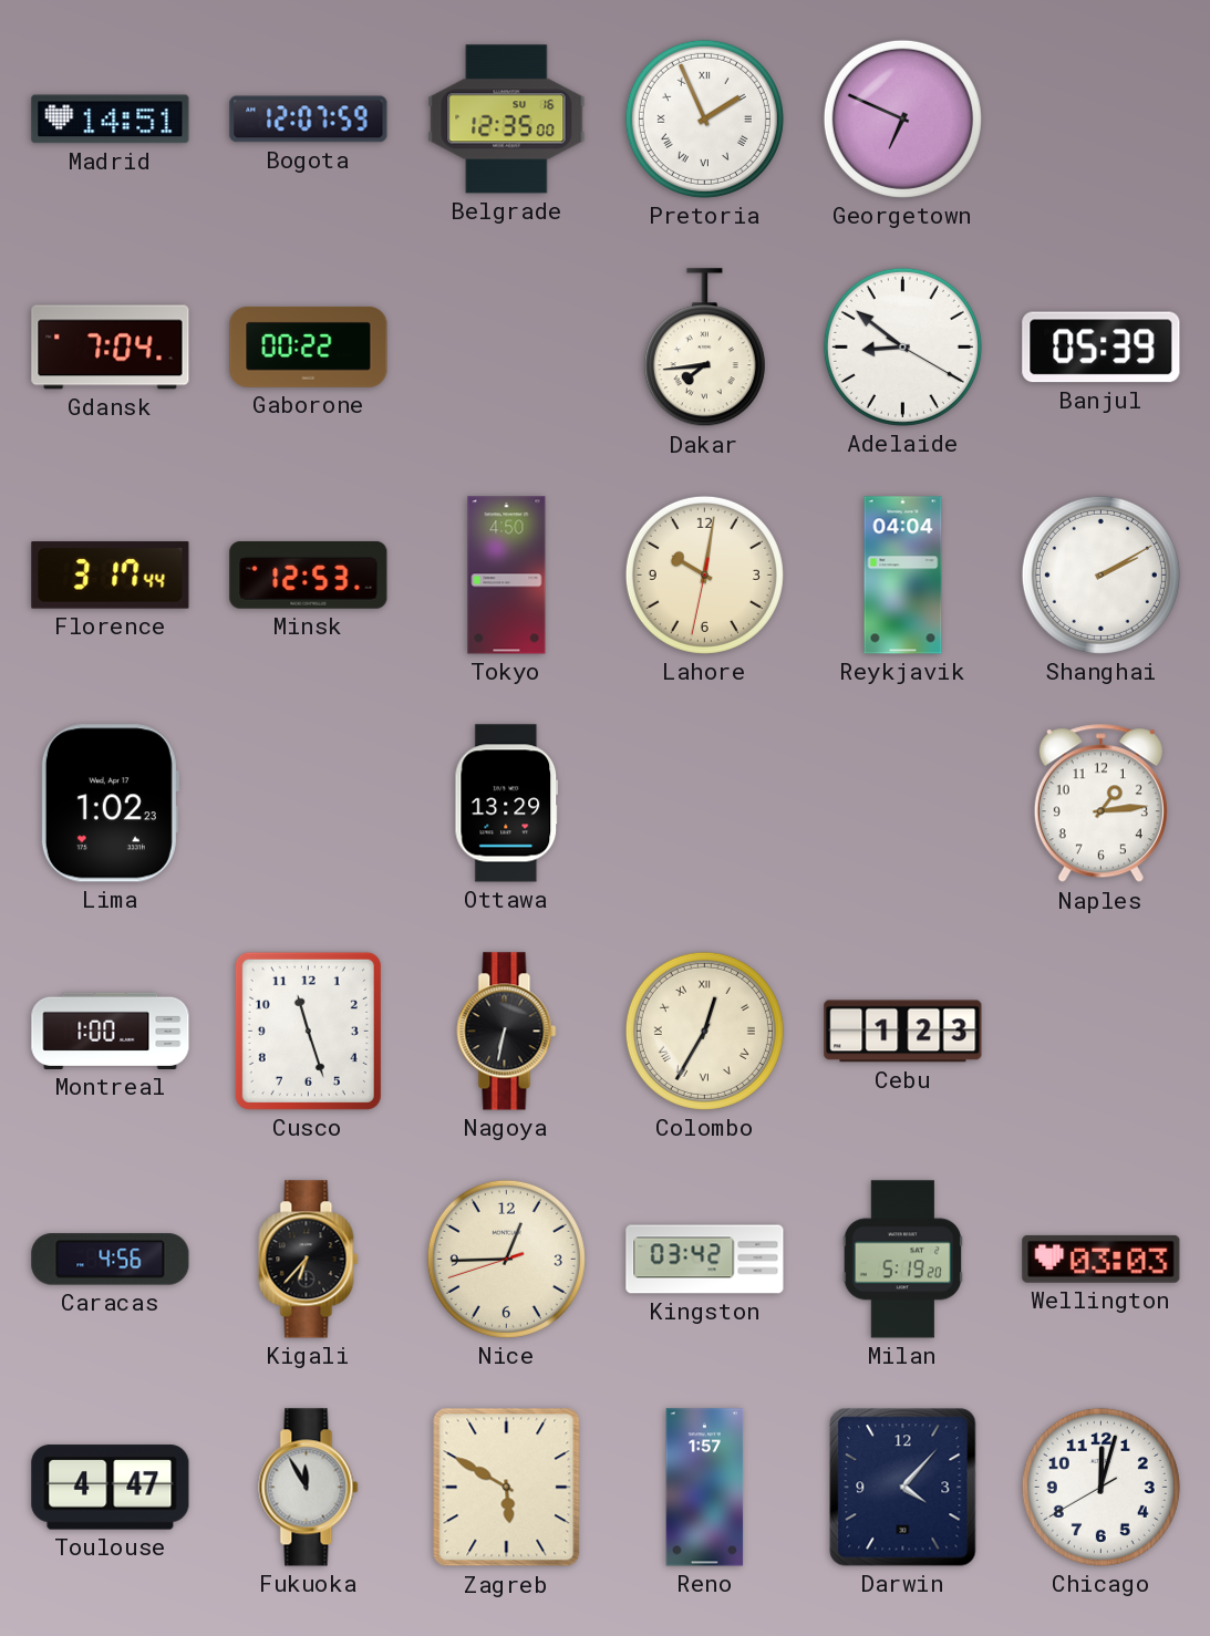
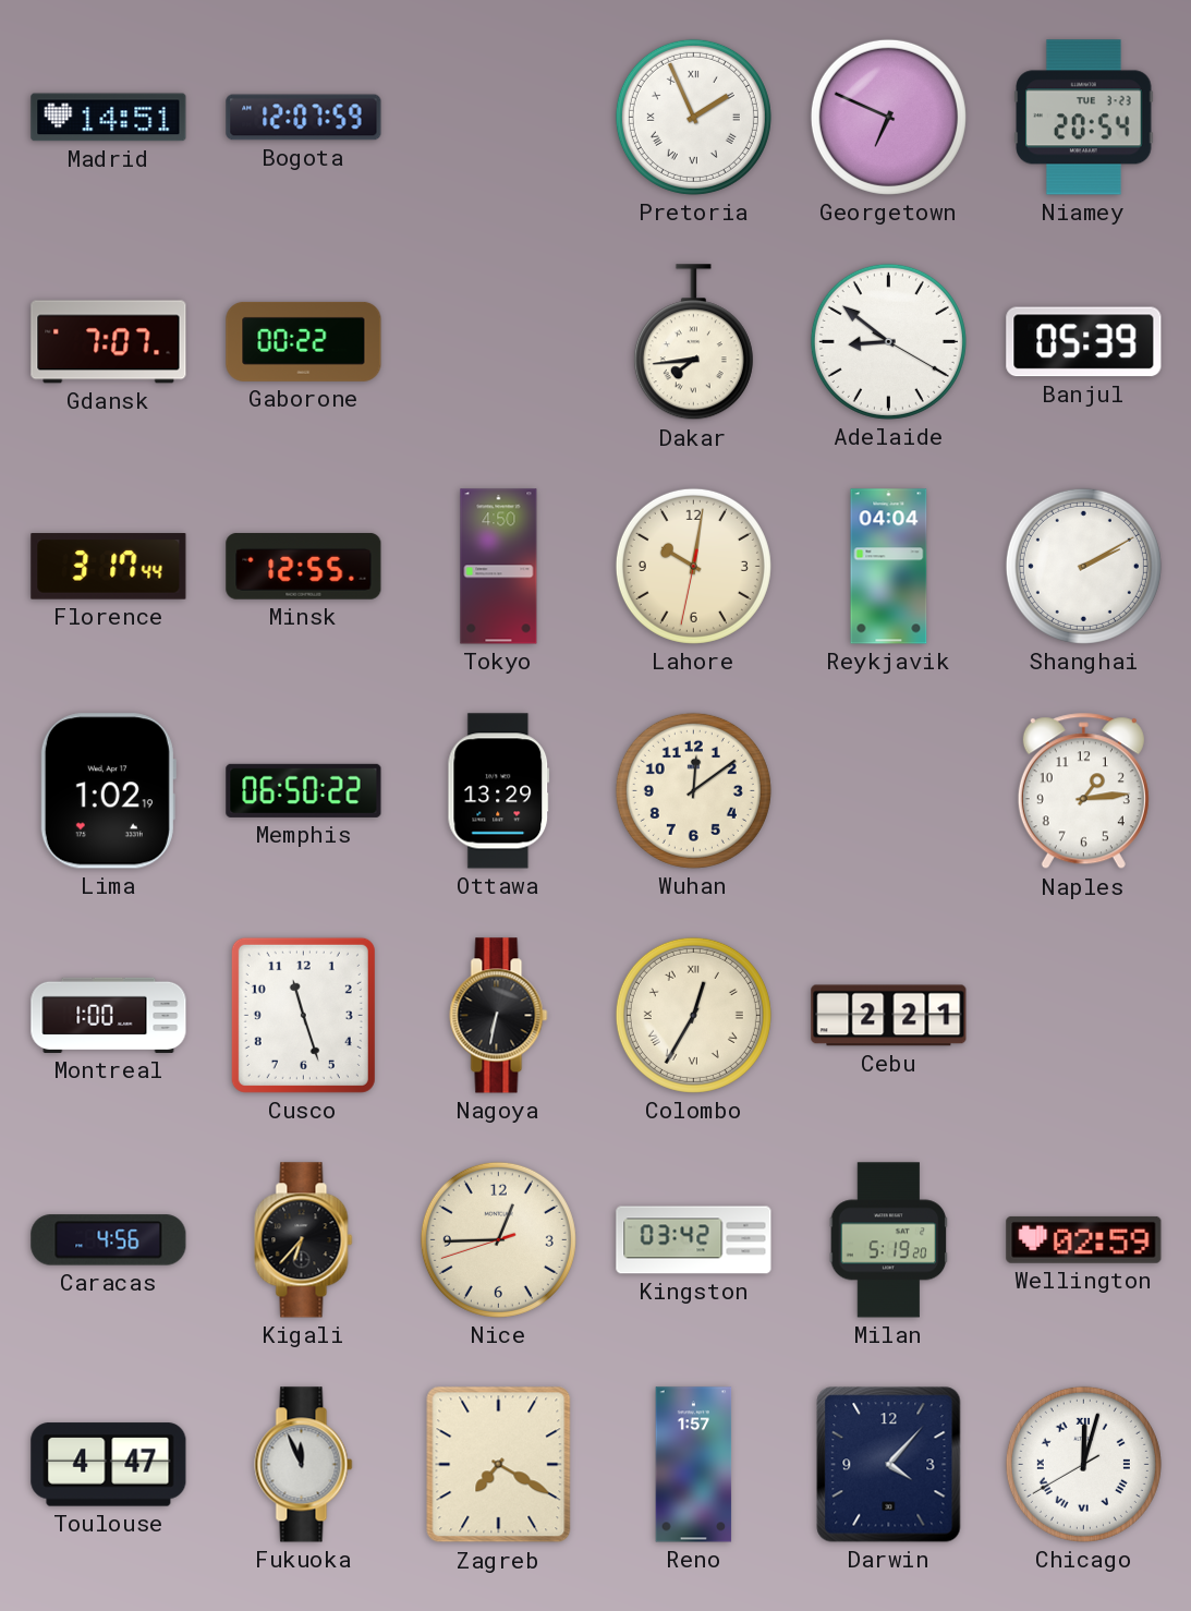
Belgrade: 12:35 -> none (507, 120)
Niamey: none -> 20:54 (1084, 118)
Gdansk: 7:04 -> 7:07 (109, 342)
Minsk: 12:53 -> 12:55 (304, 566)
Lima: 1:02:23 -> 1:02:19 (108, 791)
Memphis: none -> 06:50 (304, 790)
Wuhan: none -> 12:09 (693, 790)
Cebu: 1:23 -> 2:21 (889, 1016)
Wellington: 03:03 -> 02:59 (1084, 1239)
Fukuoka: 11:55 -> 11:56 (304, 1465)
Zagreb: 5:50 -> 7:20 (499, 1465)
Chicago numerals: Arabic -> Roman (1083, 1464)
